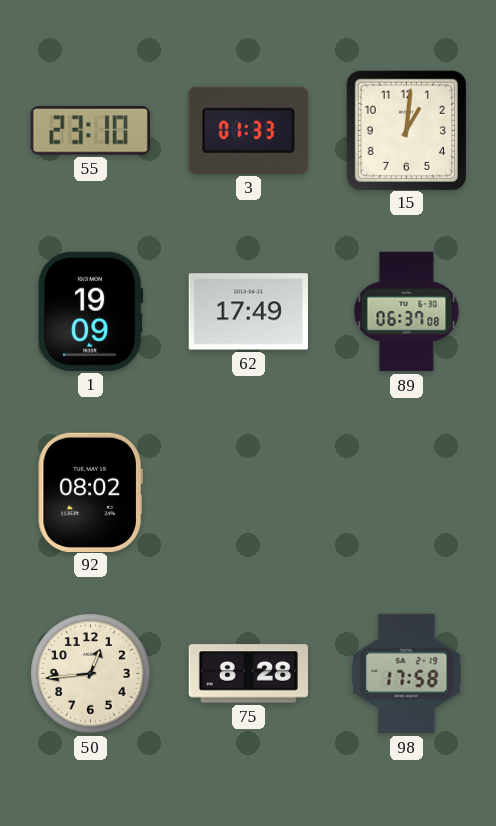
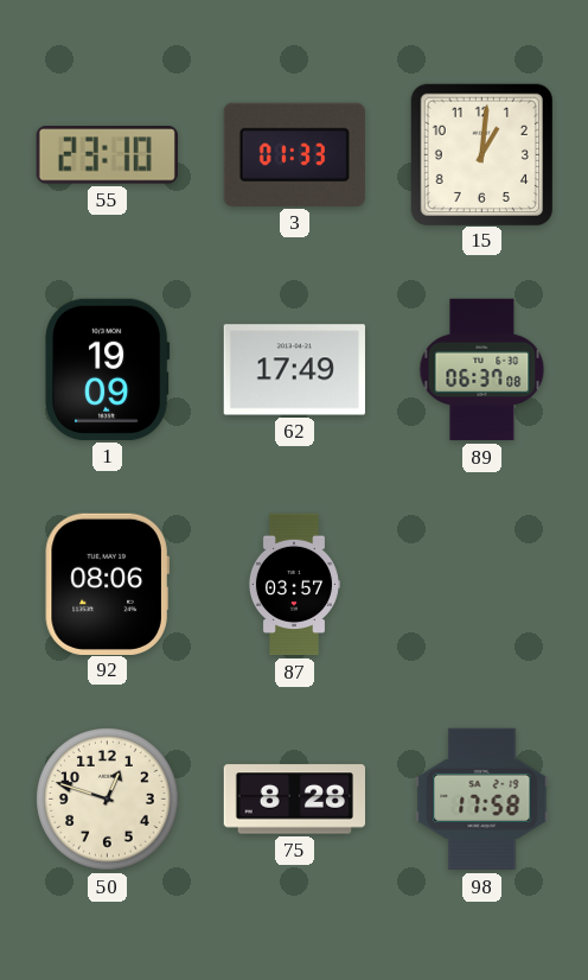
92: 08:02 -> 08:06 (107, 584)
87: none -> 03:57 (294, 585)
50: 12:44 -> 12:48 (108, 800)
